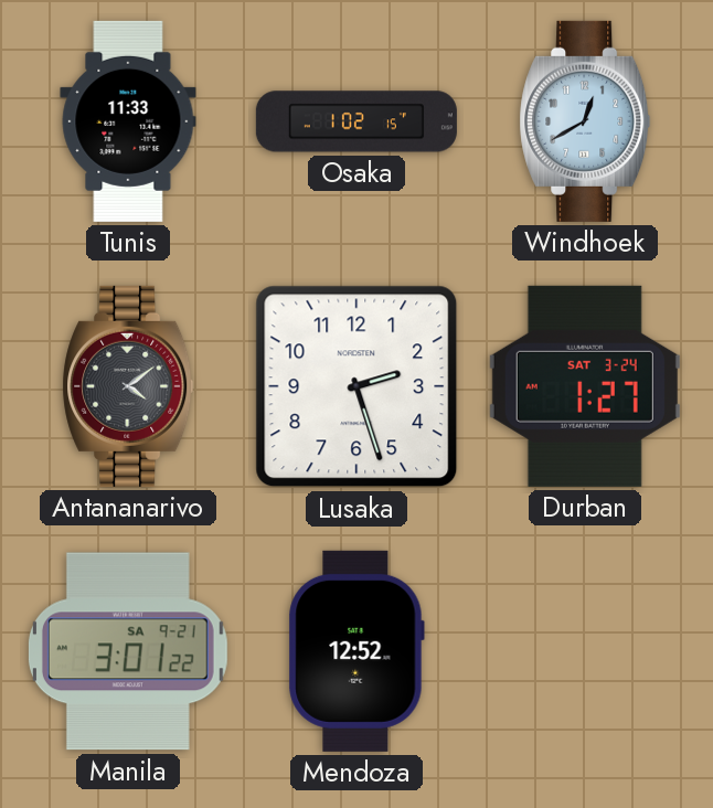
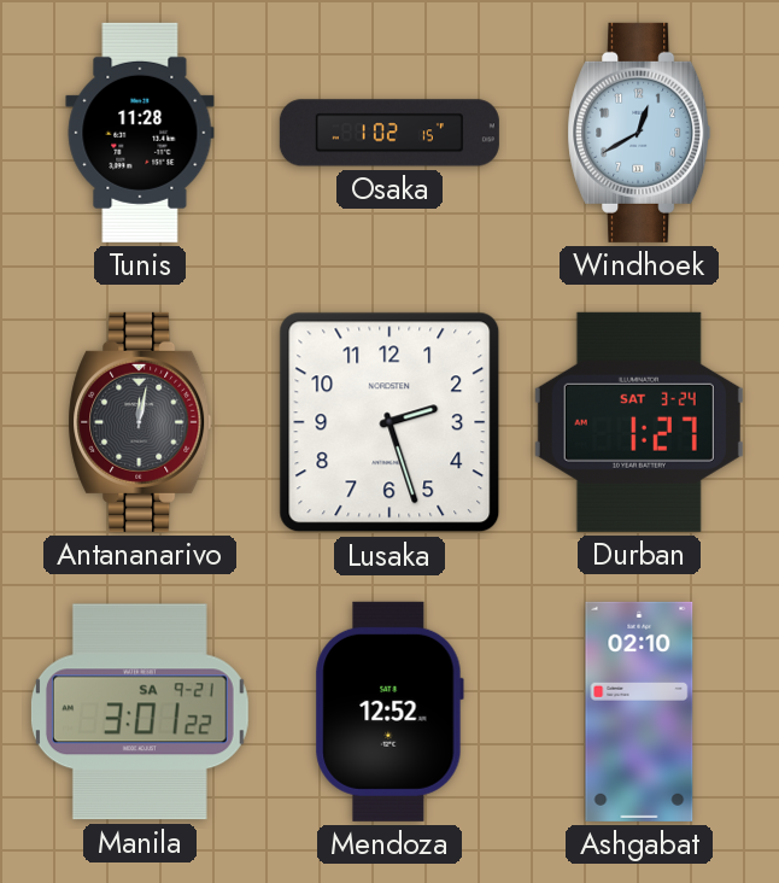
Tunis: 11:33 -> 11:28 (140, 133)
Antananarivo: 4:09 -> 12:02 (140, 422)
Ashgabat: none -> 02:10 (639, 712)
